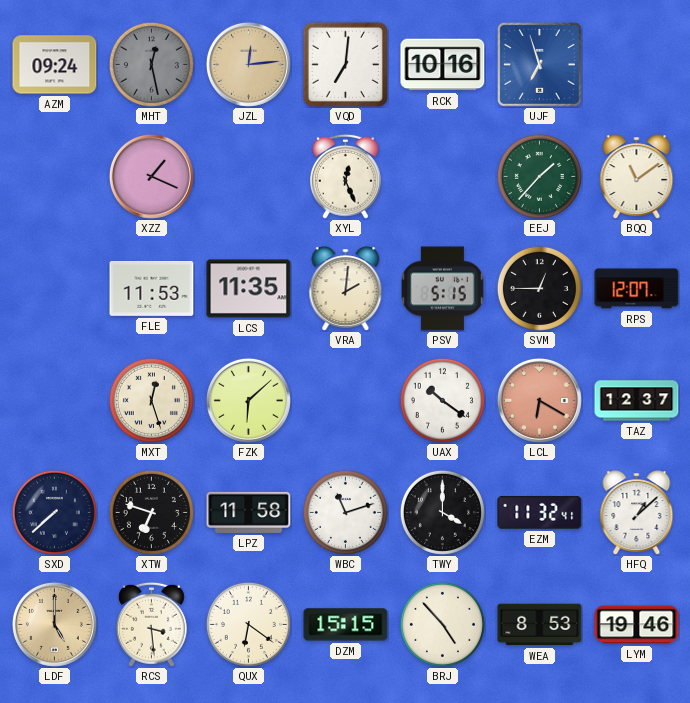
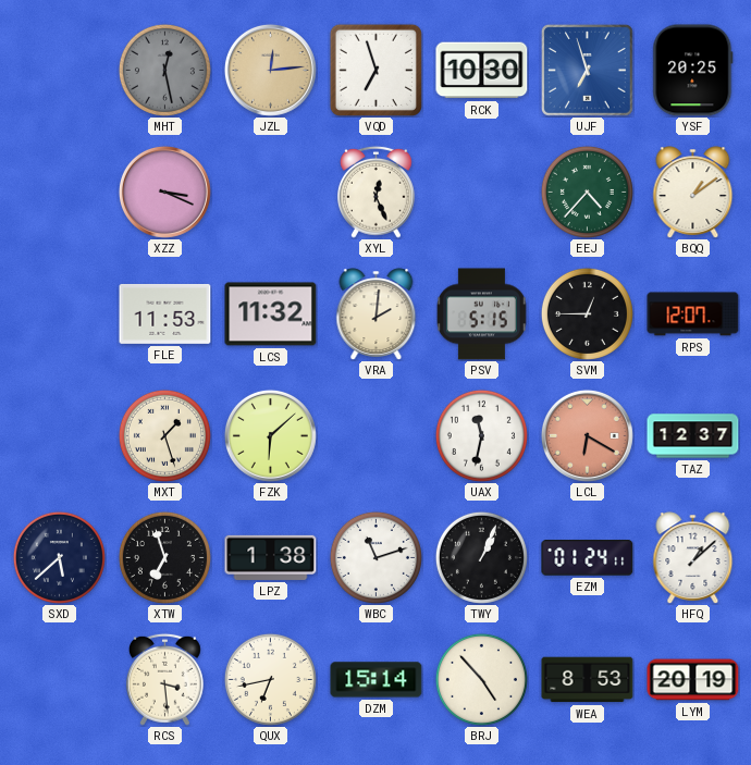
AZM: 09:24 -> none (55, 65)
VQD: 7:01 -> 6:57 (375, 70)
RCK: 10:16 -> 10:30 (482, 71)
YSF: none -> 20:25 (693, 71)
XZZ: 1:19 -> 3:19 (164, 192)
EEJ: 1:37 -> 4:37 (587, 192)
BQQ: 11:09 -> 1:09 (693, 193)
LCS: 11:35 -> 11:32 (271, 314)
MXT: 12:27 -> 1:27 (164, 435)
UAX: 10:21 -> 11:32 (481, 435)
SXD: 7:38 -> 5:38 (59, 557)
XTW: 6:48 -> 6:57 (164, 557)
LPZ: 11:58 -> 1:38 (271, 557)
TWY: 4:00 -> 1:04 (481, 557)
EZM: 11:32 -> 01:24 (588, 558)
LDF: 5:00 -> none (54, 624)
QUX: 6:21 -> 6:43 (270, 679)
DZM: 15:15 -> 15:14 (377, 680)
LYM: 19:46 -> 20:19 (693, 680)
